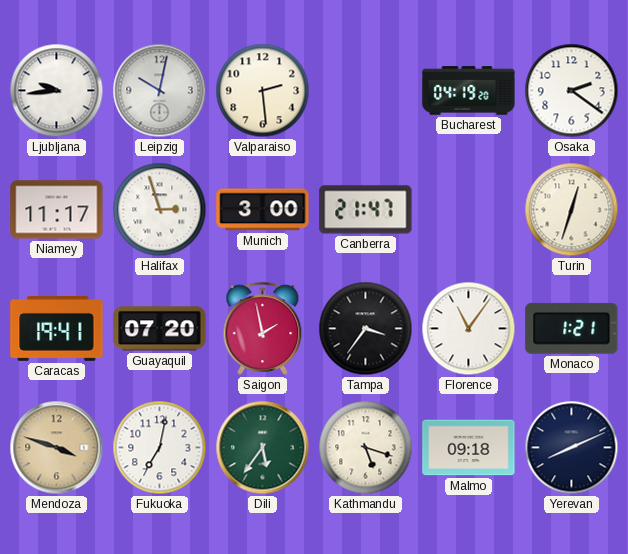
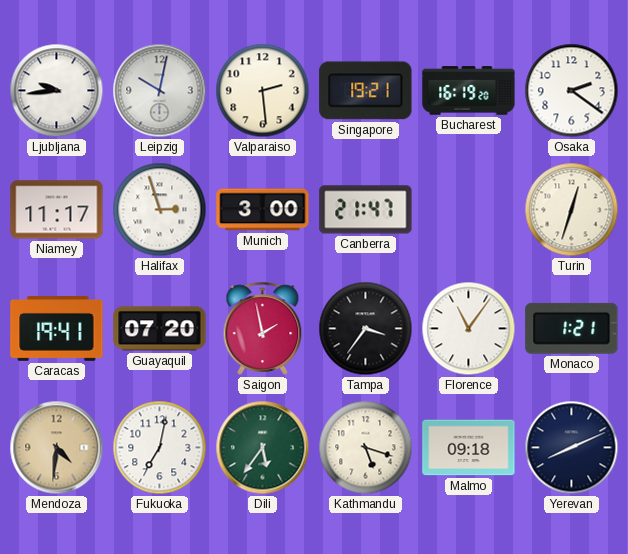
Singapore: none -> 19:21 (366, 91)
Bucharest: 04:19 -> 16:19 (469, 91)
Mendoza: 3:48 -> 4:31 (57, 448)
